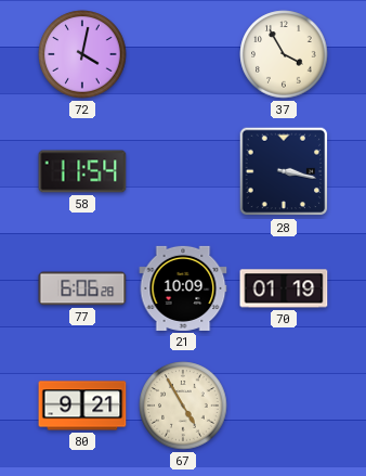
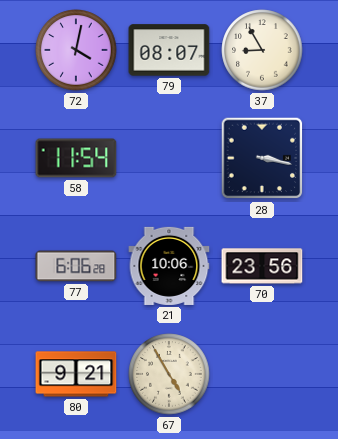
79: none -> 08:07 (169, 50)
37: 3:55 -> 8:55 (262, 50)
21: 10:09 -> 10:06 (169, 266)
70: 01:19 -> 23:56 (262, 266)
